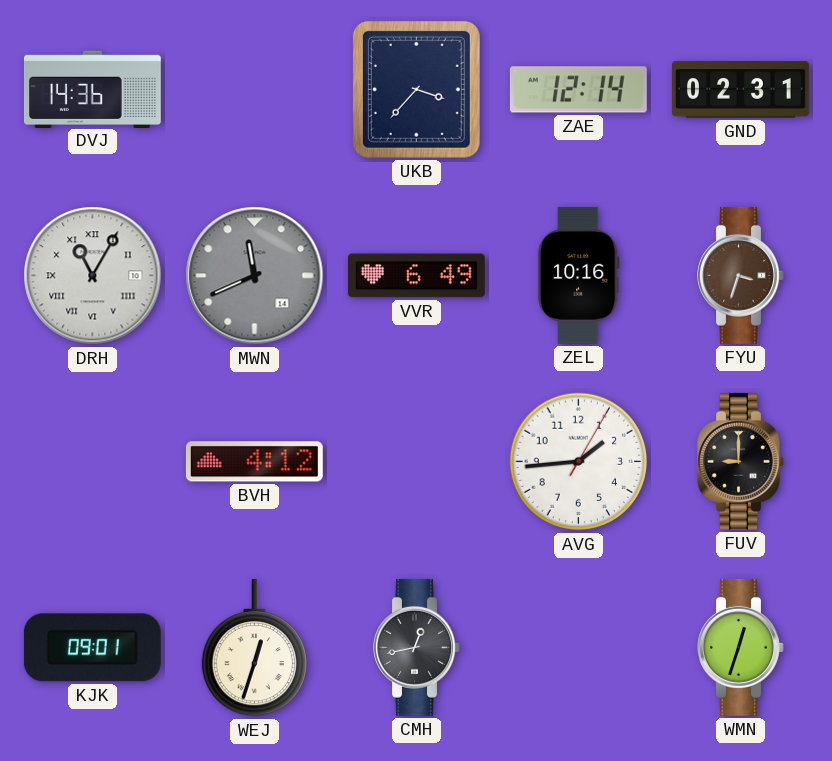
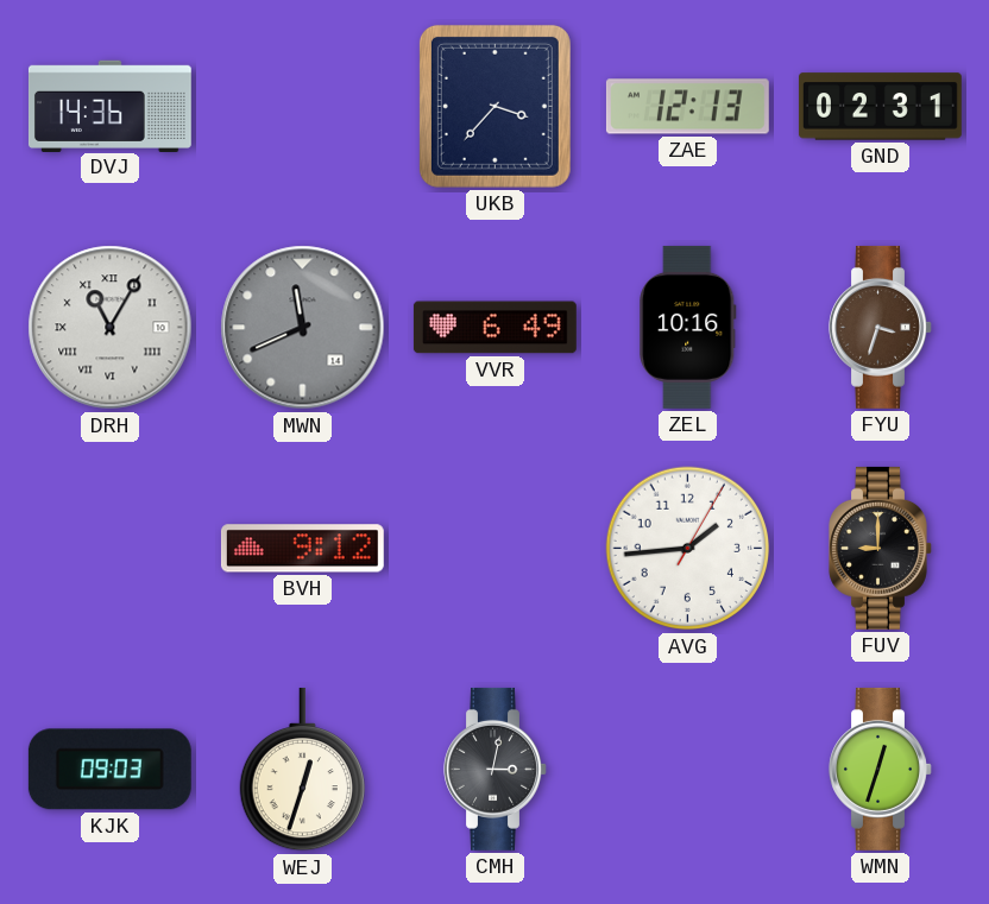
ZAE: 12:14 -> 12:13 (687, 107)
BVH: 4:12 -> 9:12 (302, 549)
KJK: 09:01 -> 09:03 (109, 770)
CMH: 12:43 -> 3:02 (496, 769)
